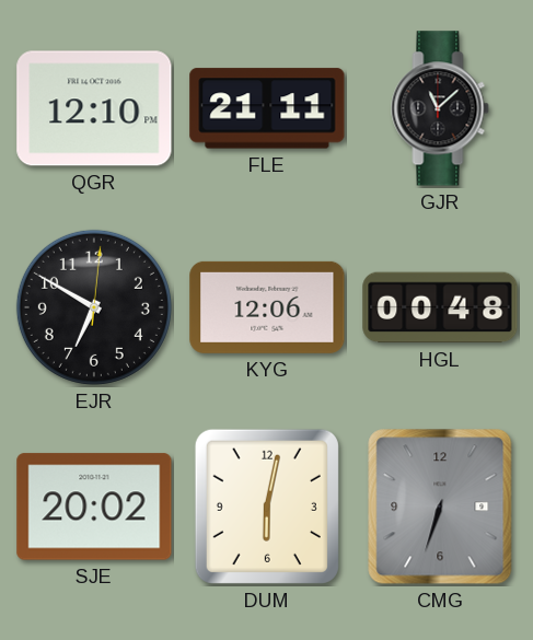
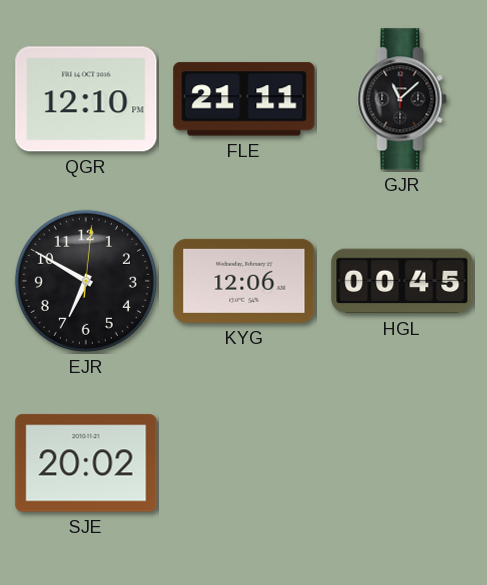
HGL: 00:48 -> 00:45 (402, 281)
DUM: 6:02 -> none (267, 507)
CMG: 6:33 -> none (440, 507)
